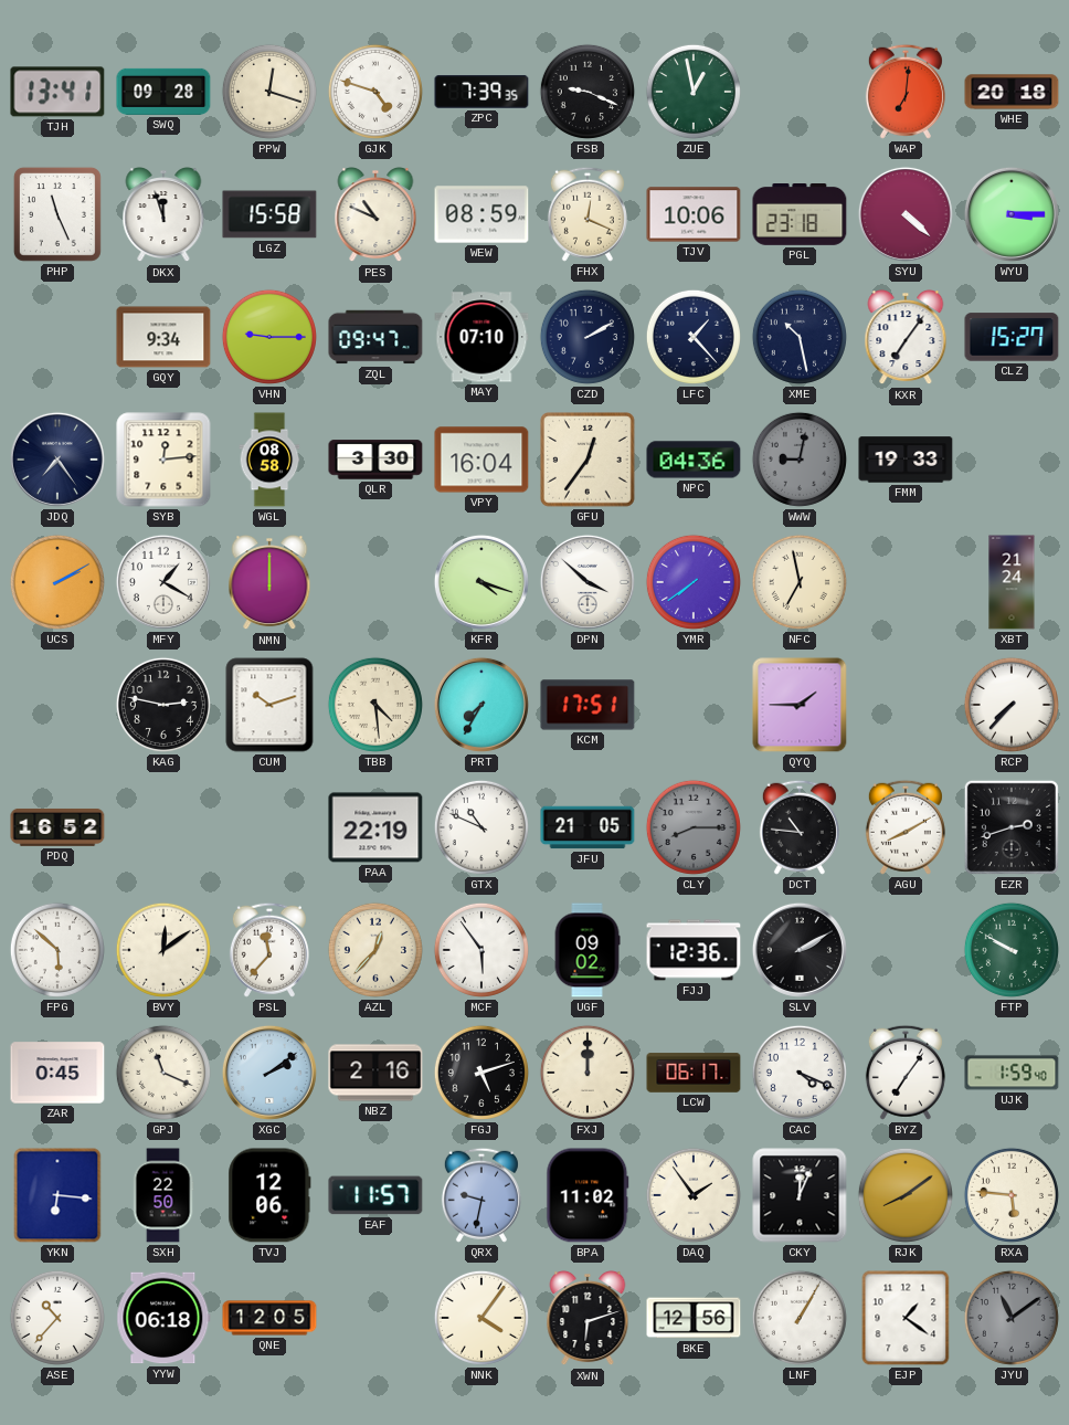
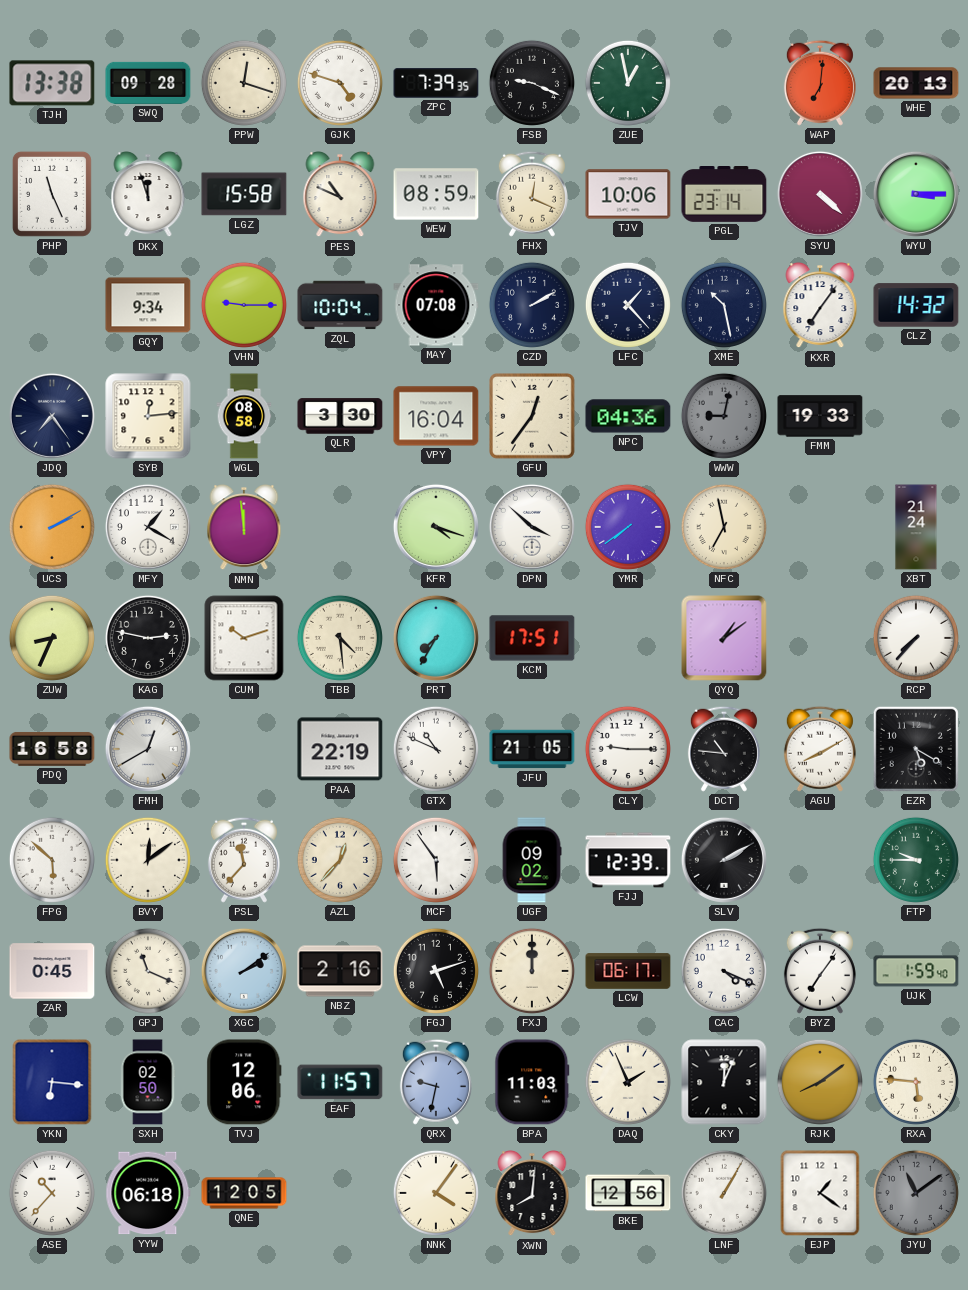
TJH: 13:41 -> 13:38 (52, 83)
WHE: 20:18 -> 20:13 (916, 83)
PGL: 23:18 -> 23:14 (724, 195)
ZQL: 09:47 -> 10:04 (340, 305)
MAY: 07:10 -> 07:08 (436, 305)
CLZ: 15:27 -> 14:32 (916, 305)
NMN: 12:00 -> 11:59 (244, 528)
ZUW: none -> 8:34 (52, 638)
QYQ: 1:45 -> 1:09 (724, 638)
PDQ: 16:52 -> 16:58 (52, 749)
FMH: none -> 12:40 (148, 749)
CLY: 8:15 -> 9:15 (628, 749)
CLY dial: grey -> white (628, 749)
EZR: 2:42 -> 5:20 (916, 749)
FJJ: 12:36 -> 12:39 (628, 860)
FTP: 9:50 -> 9:45 (916, 860)
SXH: 22:50 -> 02:50 (148, 1082)
BPA: 11:02 -> 11:03 (532, 1082)
DAQ: 1:54 -> 1:56 (628, 1082)
XWN: 6:12 -> 8:01 (532, 1194)
